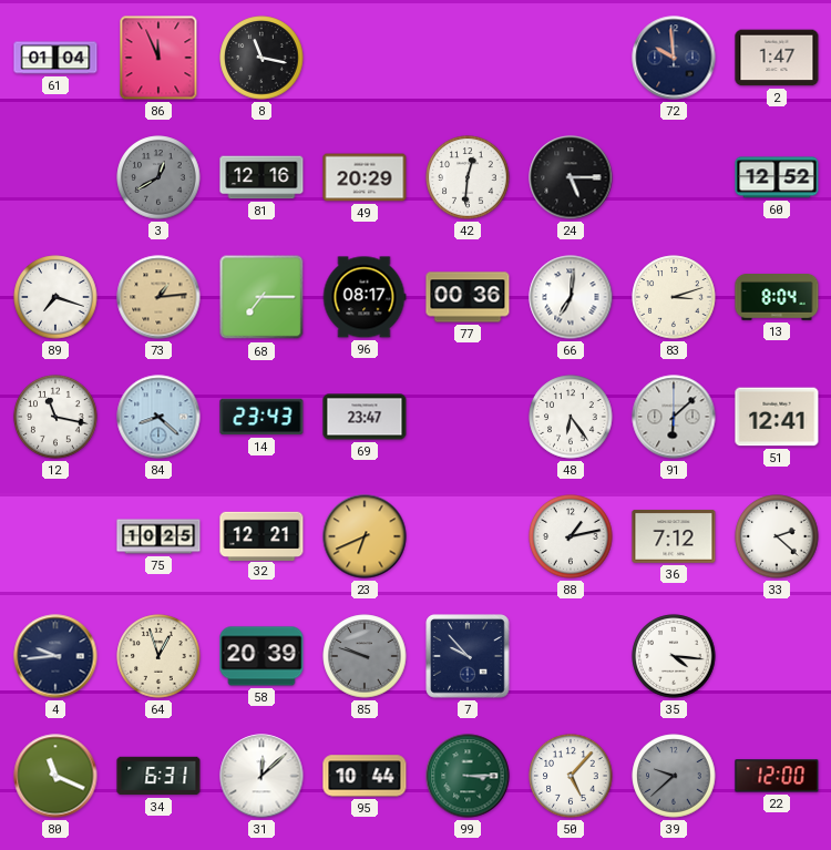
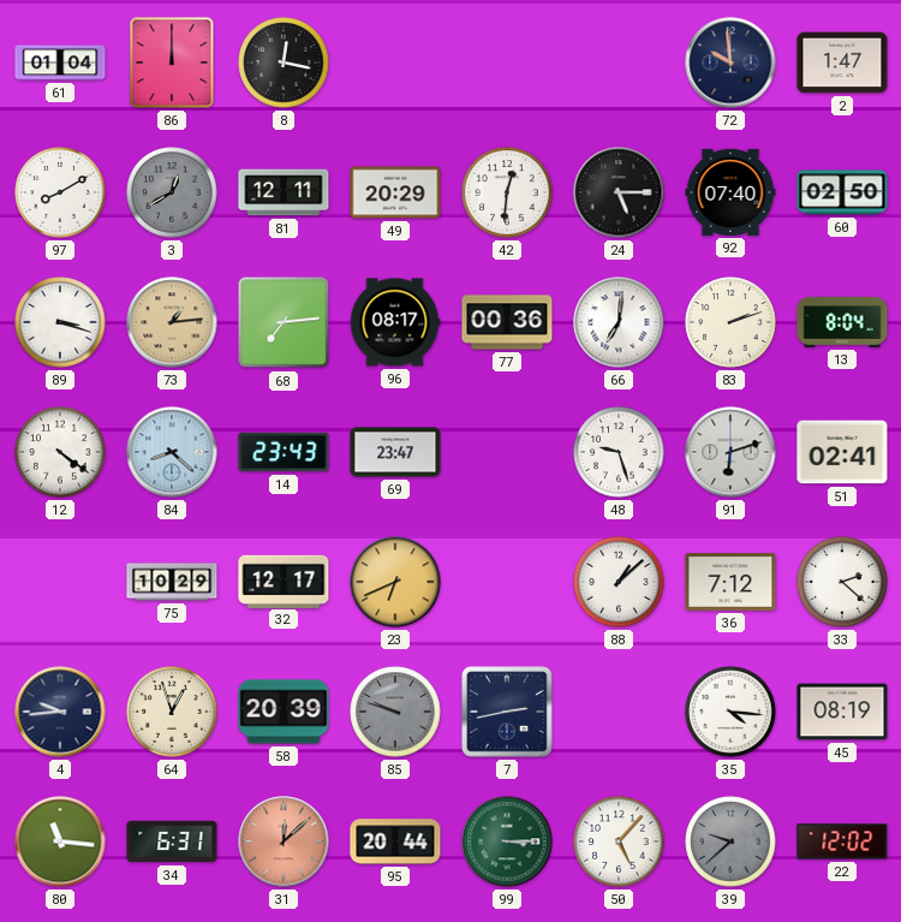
86: 11:56 -> 12:00 (172, 63)
8: 11:17 -> 12:17 (284, 63)
97: none -> 8:10 (60, 192)
81: 12:16 -> 12:11 (284, 192)
92: none -> 07:40 (730, 192)
60: 12:52 -> 02:50 (842, 192)
89: 7:18 -> 3:18 (60, 322)
68: 7:15 -> 7:14 (284, 322)
83: 3:12 -> 2:12 (730, 322)
12: 11:17 -> 4:21 (60, 452)
48: 6:24 -> 9:27 (619, 452)
91: 6:08 -> 6:12 (730, 452)
51: 12:41 -> 02:41 (842, 452)
75: 10:25 -> 10:29 (172, 582)
32: 12:21 -> 12:17 (284, 581)
88: 1:13 -> 1:08 (619, 582)
7: 9:53 -> 2:43 (507, 712)
45: none -> 08:19 (842, 712)
80: 11:19 -> 11:16 (60, 841)
31 dial: white -> salmon (284, 841)
95: 10:44 -> 20:44 (395, 841)
22: 12:00 -> 12:02 (842, 841)
